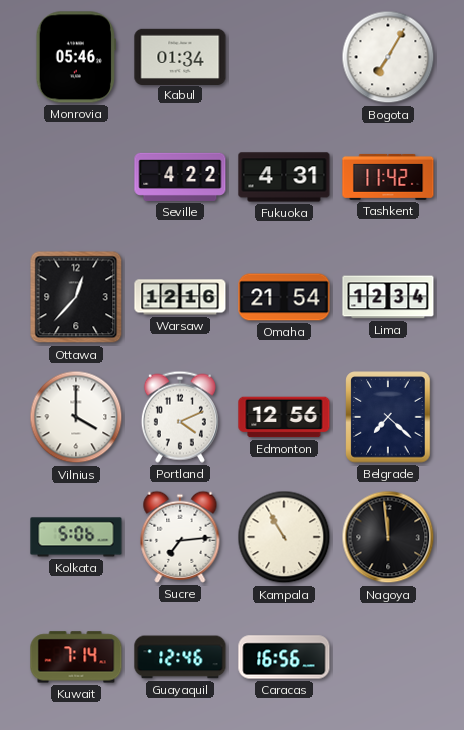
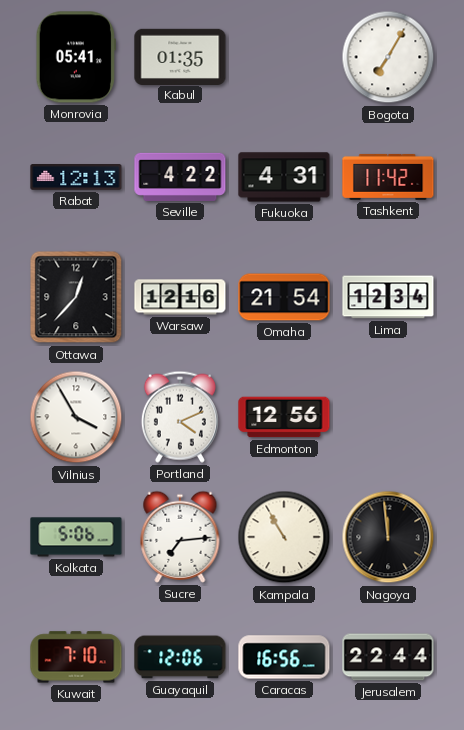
Monrovia: 05:46 -> 05:41 (76, 57)
Kabul: 01:34 -> 01:35 (180, 56)
Rabat: none -> 12:13 (76, 177)
Vilnius: 4:00 -> 3:55 (76, 417)
Belgrade: 7:22 -> none (388, 417)
Kuwait: 7:14 -> 7:10 (76, 657)
Guayaquil: 12:46 -> 12:06 (180, 657)
Jerusalem: none -> 22:44 (388, 657)
